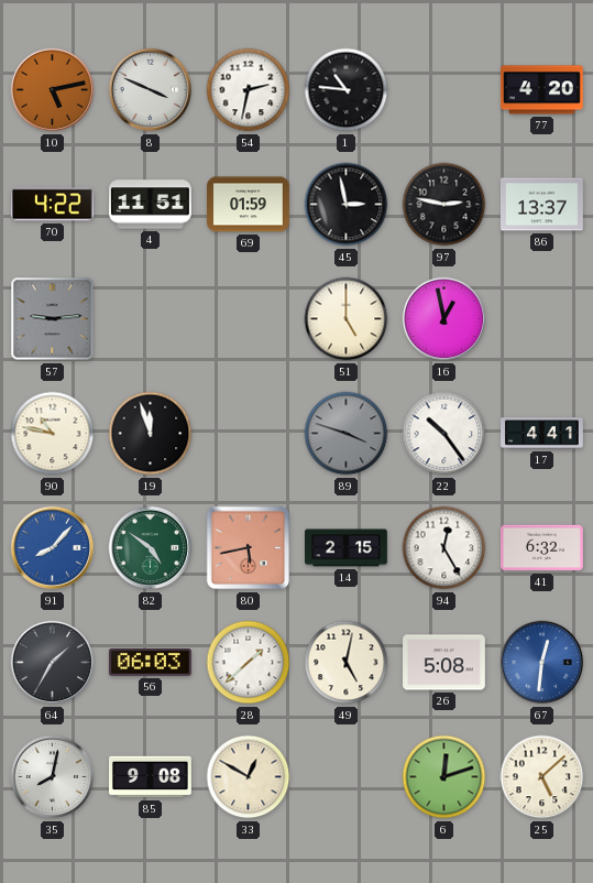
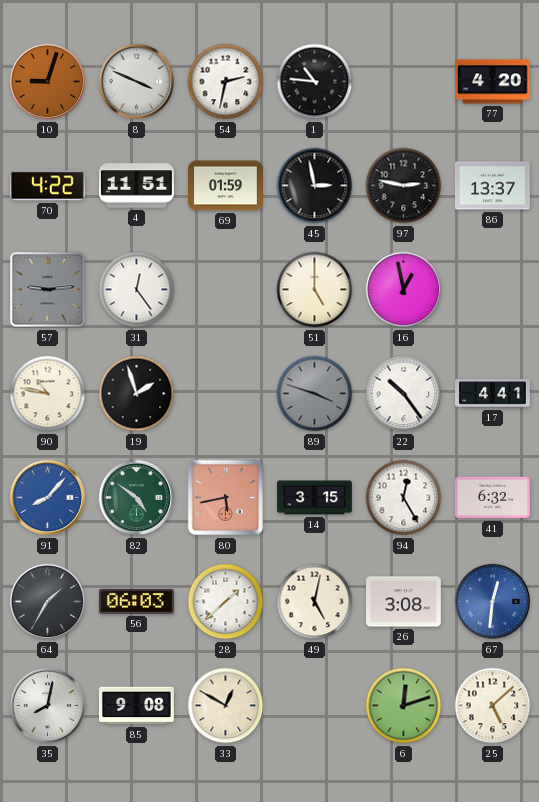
10: 5:13 -> 9:03 (48, 82)
31: none -> 12:24 (137, 290)
19: 11:57 -> 1:57 (137, 394)
14: 2:15 -> 3:15 (315, 498)
26: 5:08 -> 3:08 (404, 602)
